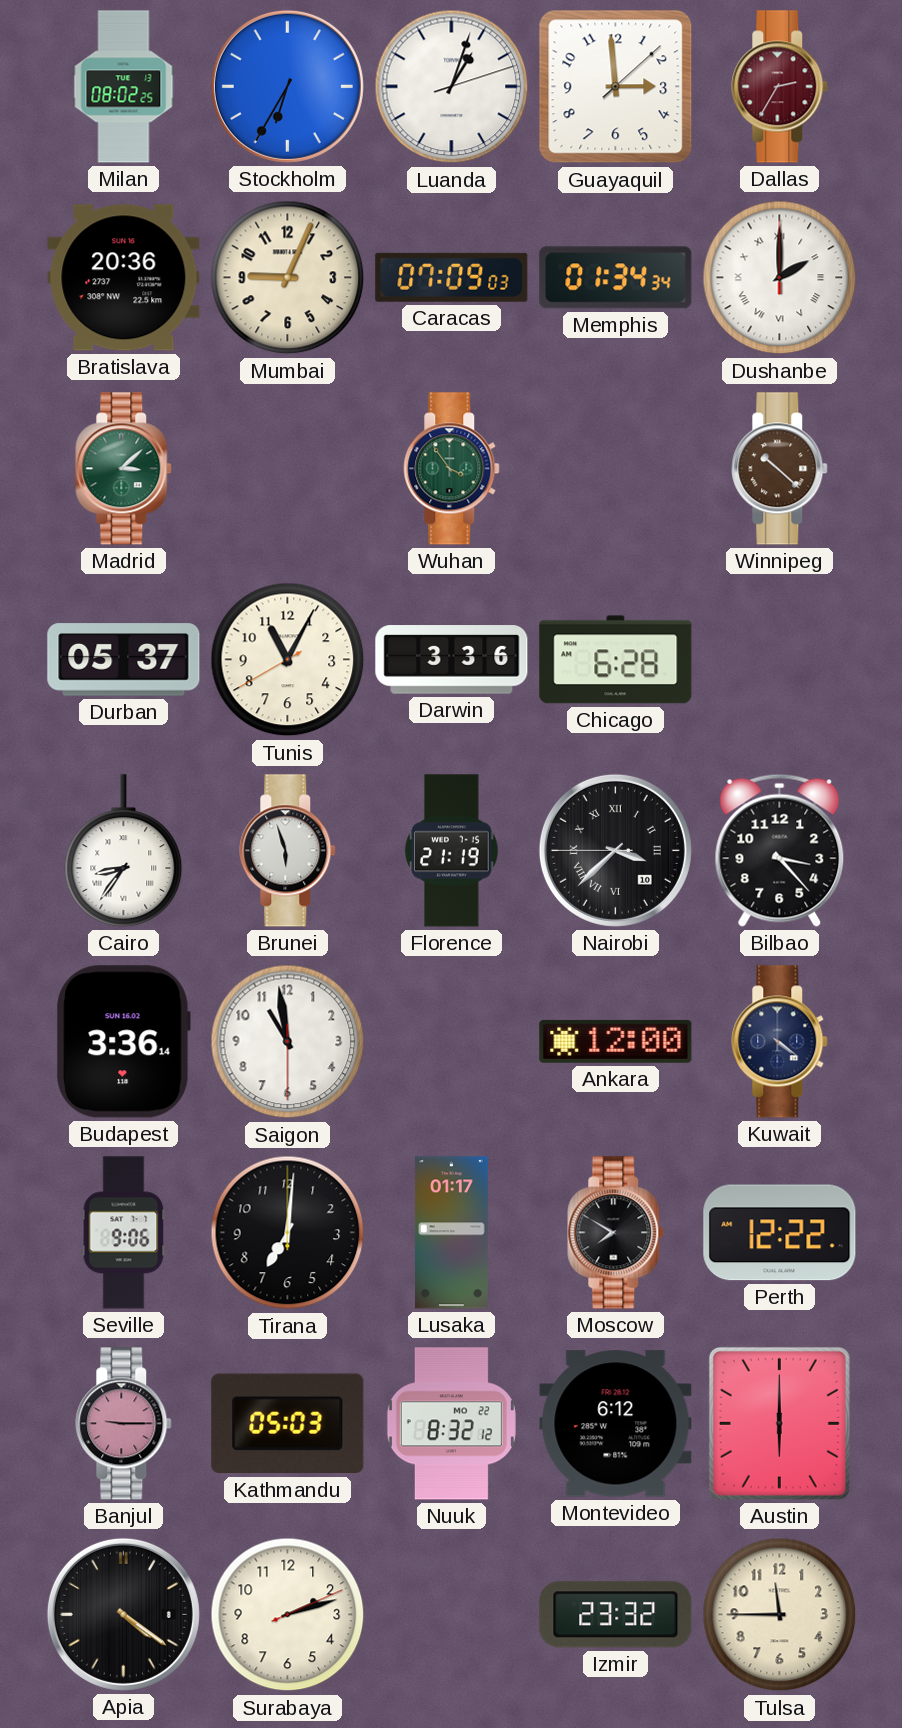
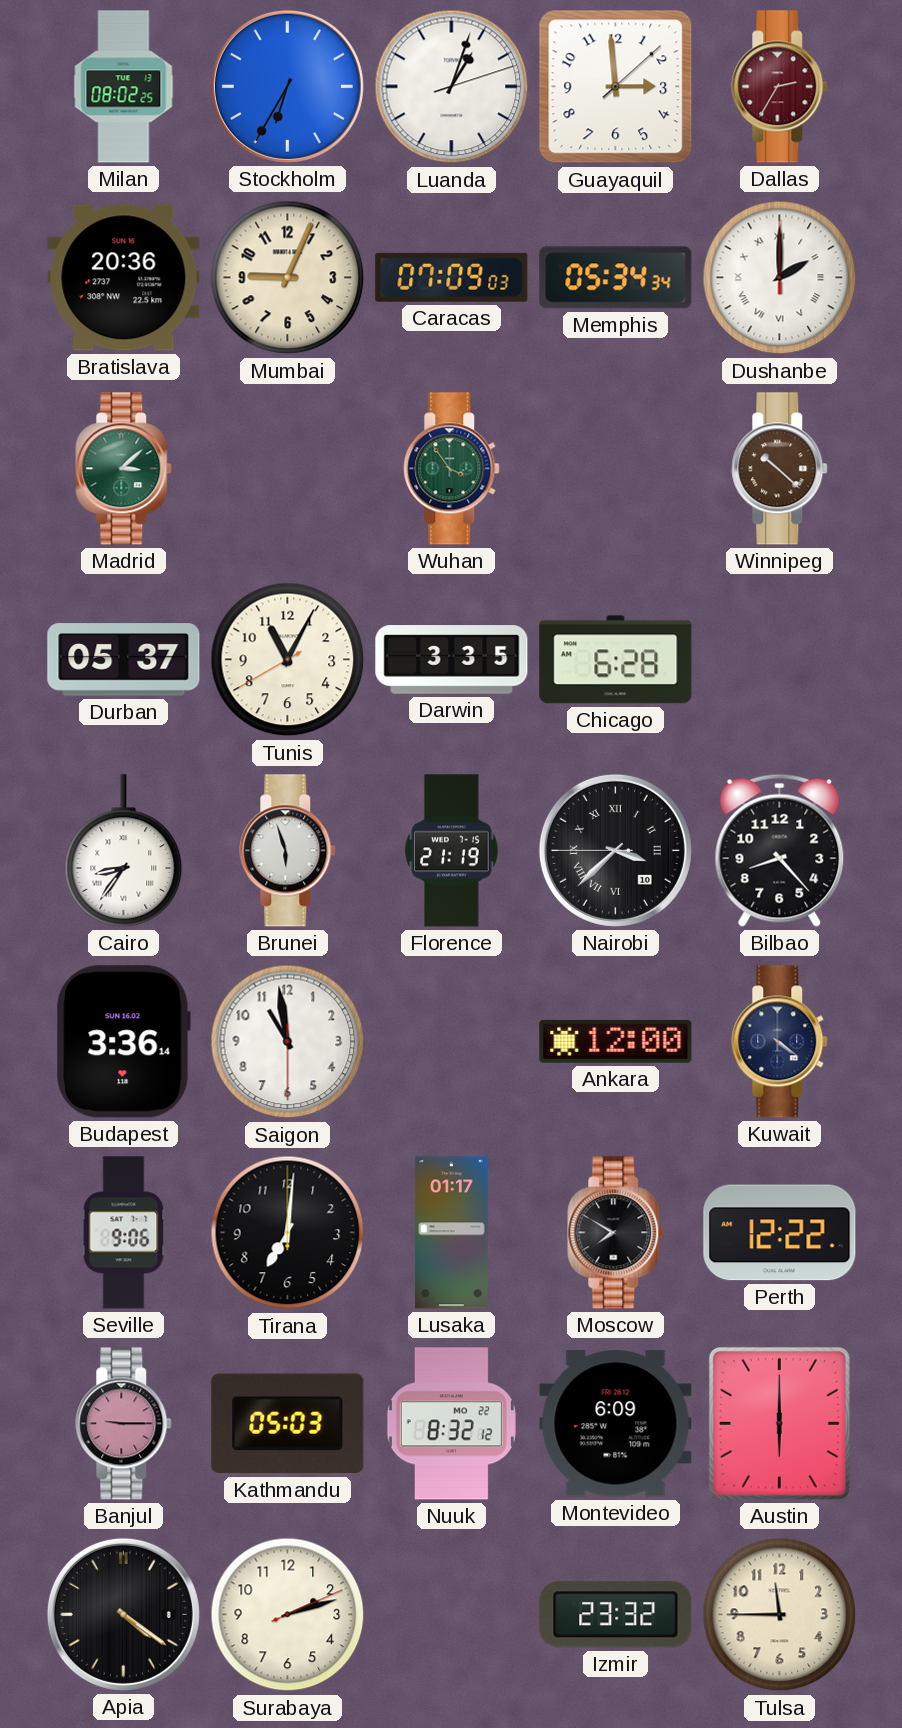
Memphis: 01:34 -> 05:34 (616, 278)
Darwin: 3:36 -> 3:35 (452, 660)
Bilbao: 3:23 -> 8:23 (780, 850)
Montevideo: 6:12 -> 6:09 (616, 1424)
